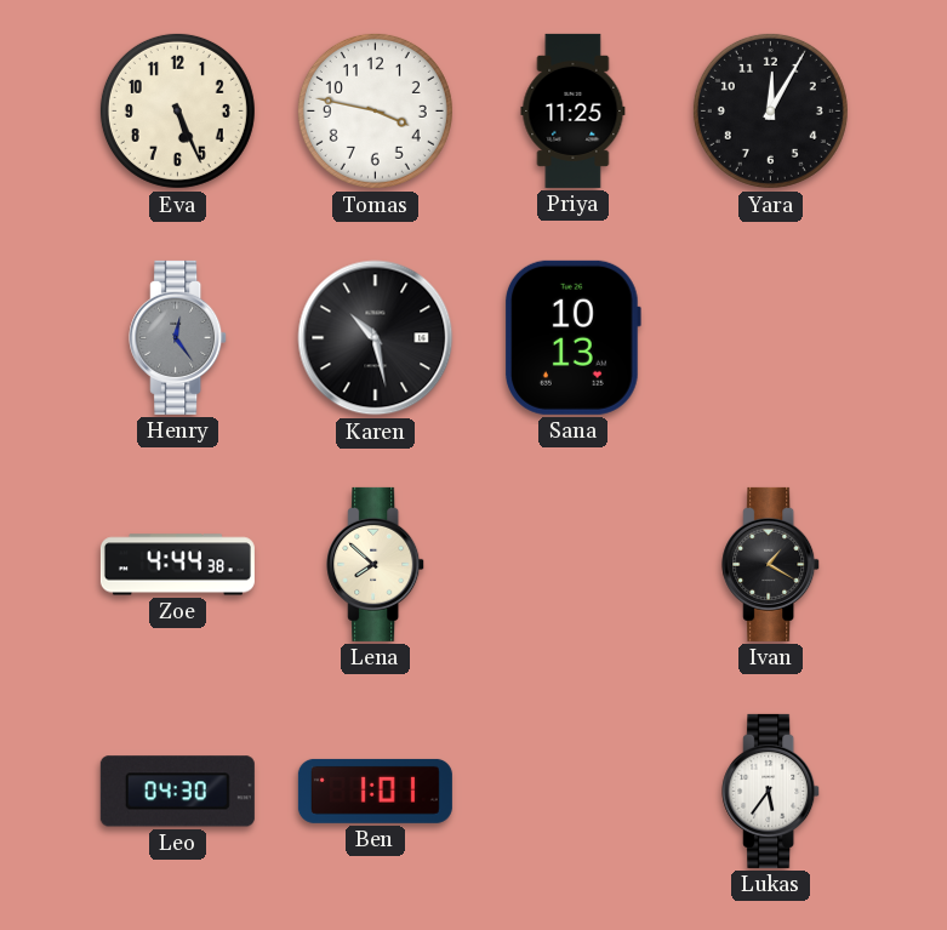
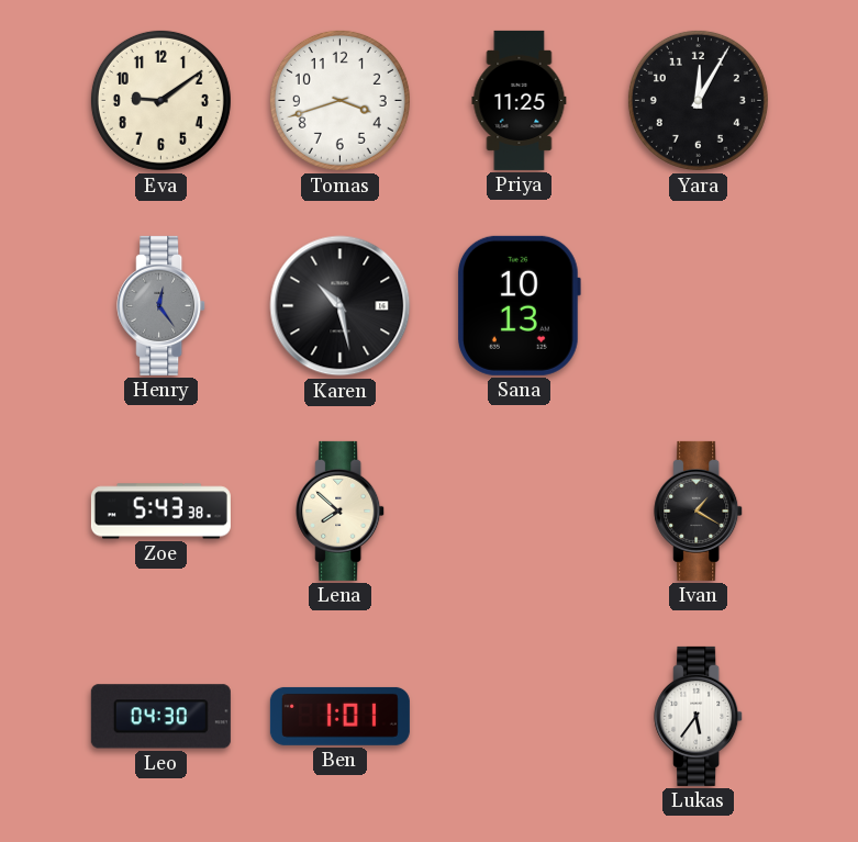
Eva: 5:26 -> 9:09 (160, 100)
Tomas: 3:47 -> 3:42 (339, 100)
Zoe: 4:44 -> 5:43 (160, 512)
